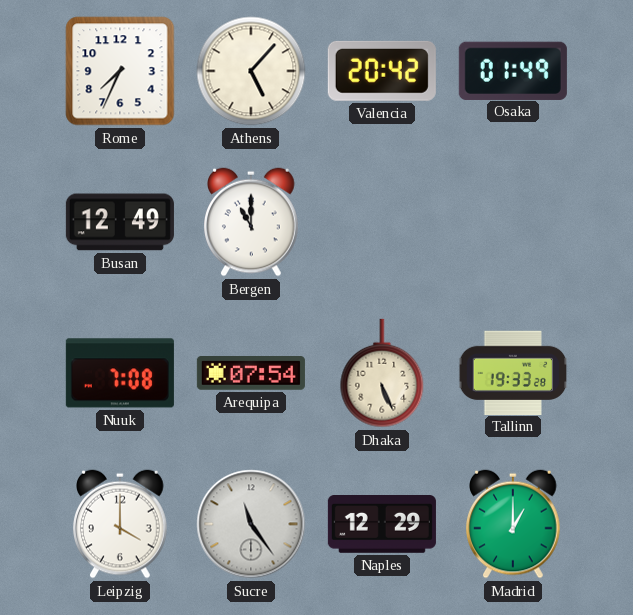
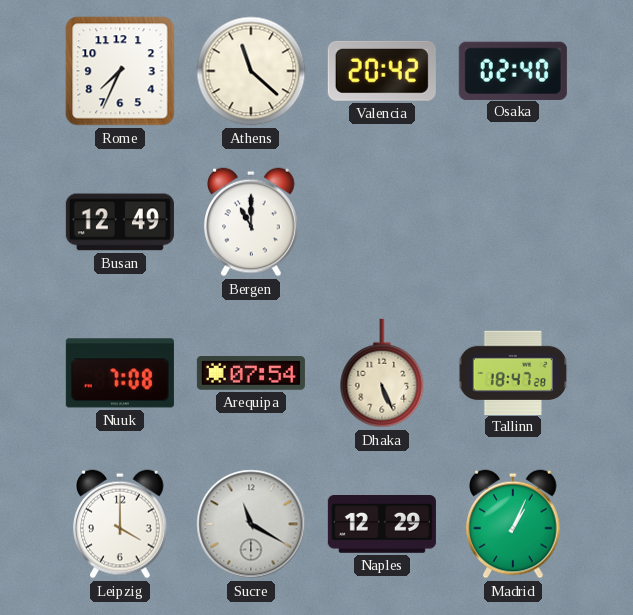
Athens: 5:07 -> 11:22 (251, 71)
Osaka: 01:49 -> 02:40 (513, 70)
Tallinn: 19:33 -> 18:47 (513, 372)
Sucre: 11:24 -> 11:20 (251, 524)
Madrid: 1:00 -> 1:04 (514, 524)
